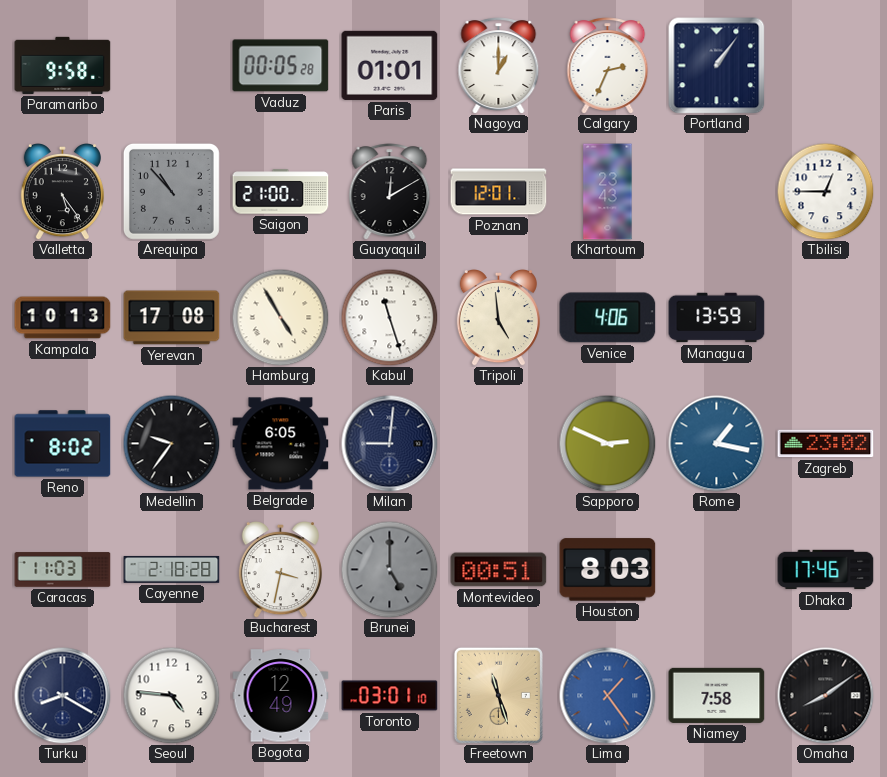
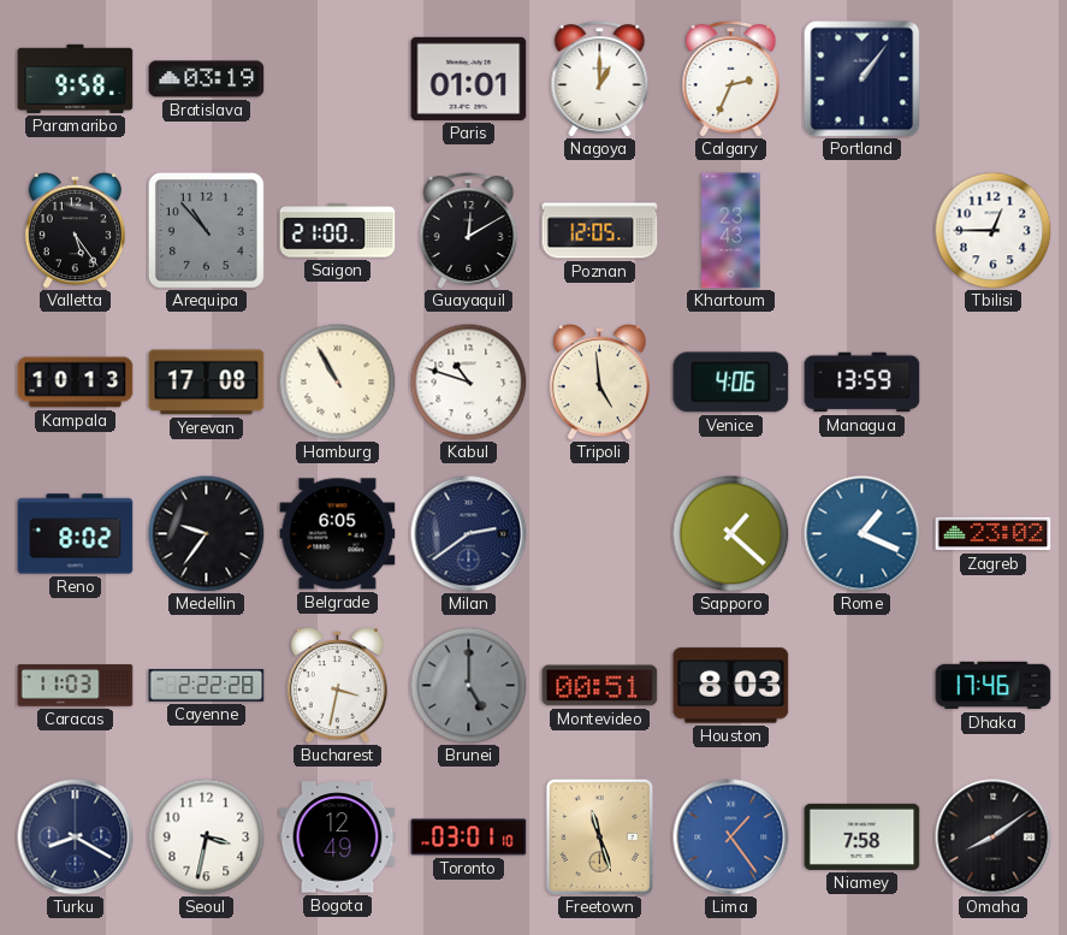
Bratislava: none -> 03:19 (207, 79)
Vaduz: 00:05 -> none (281, 66)
Poznan: 12:01 -> 12:05 (600, 231)
Hamburg: 4:55 -> 10:55 (337, 381)
Kabul: 11:27 -> 10:48 (468, 381)
Milan: 9:01 -> 2:39 (469, 534)
Sapporo: 2:49 -> 1:22 (730, 533)
Rome: 1:17 -> 1:19 (863, 534)
Cayenne: 2:18 -> 2:22 (207, 686)
Seoul: 4:46 -> 3:32 (206, 836)
